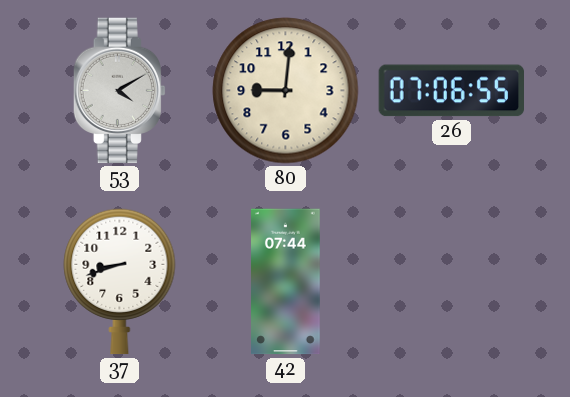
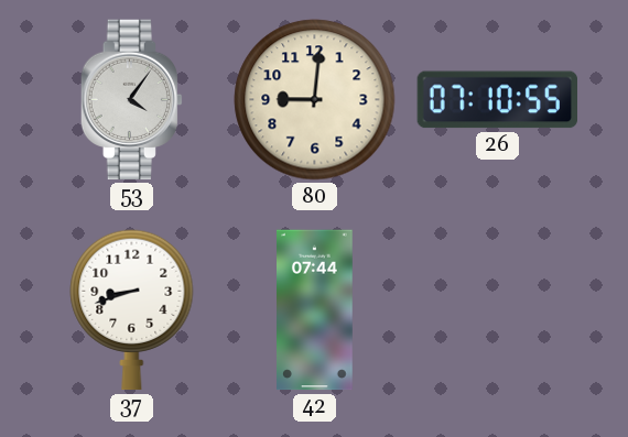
53: 4:10 -> 4:06 (131, 100)
26: 07:06 -> 07:10 (497, 100)
